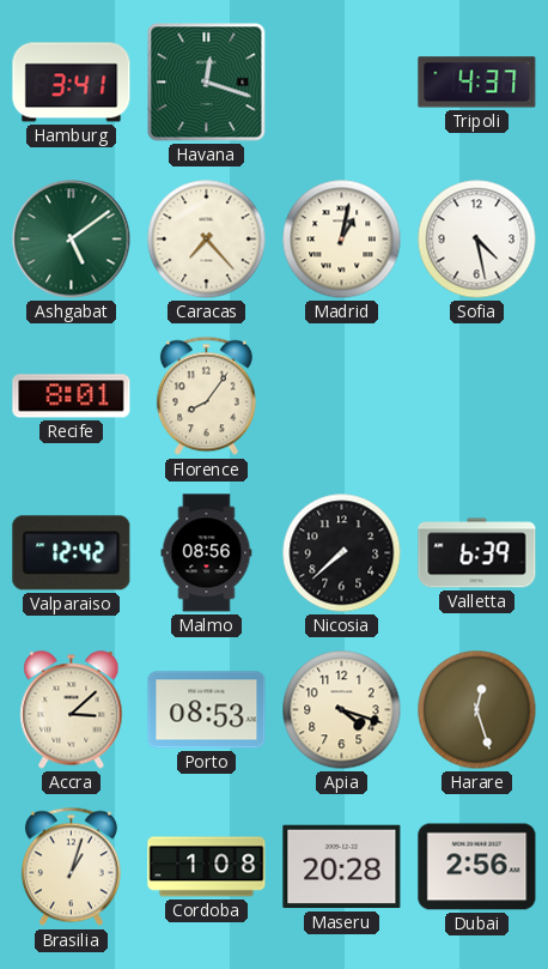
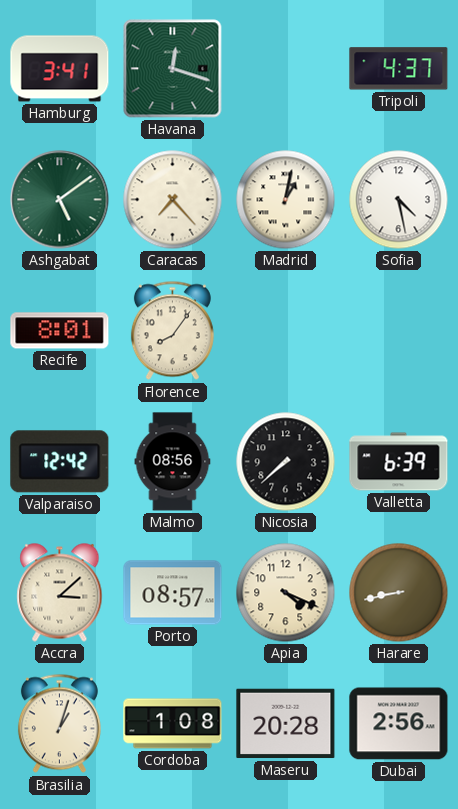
Porto: 08:53 -> 08:57 (173, 593)
Apia: 4:18 -> 4:19 (286, 593)
Harare: 12:27 -> 8:43 (399, 593)
